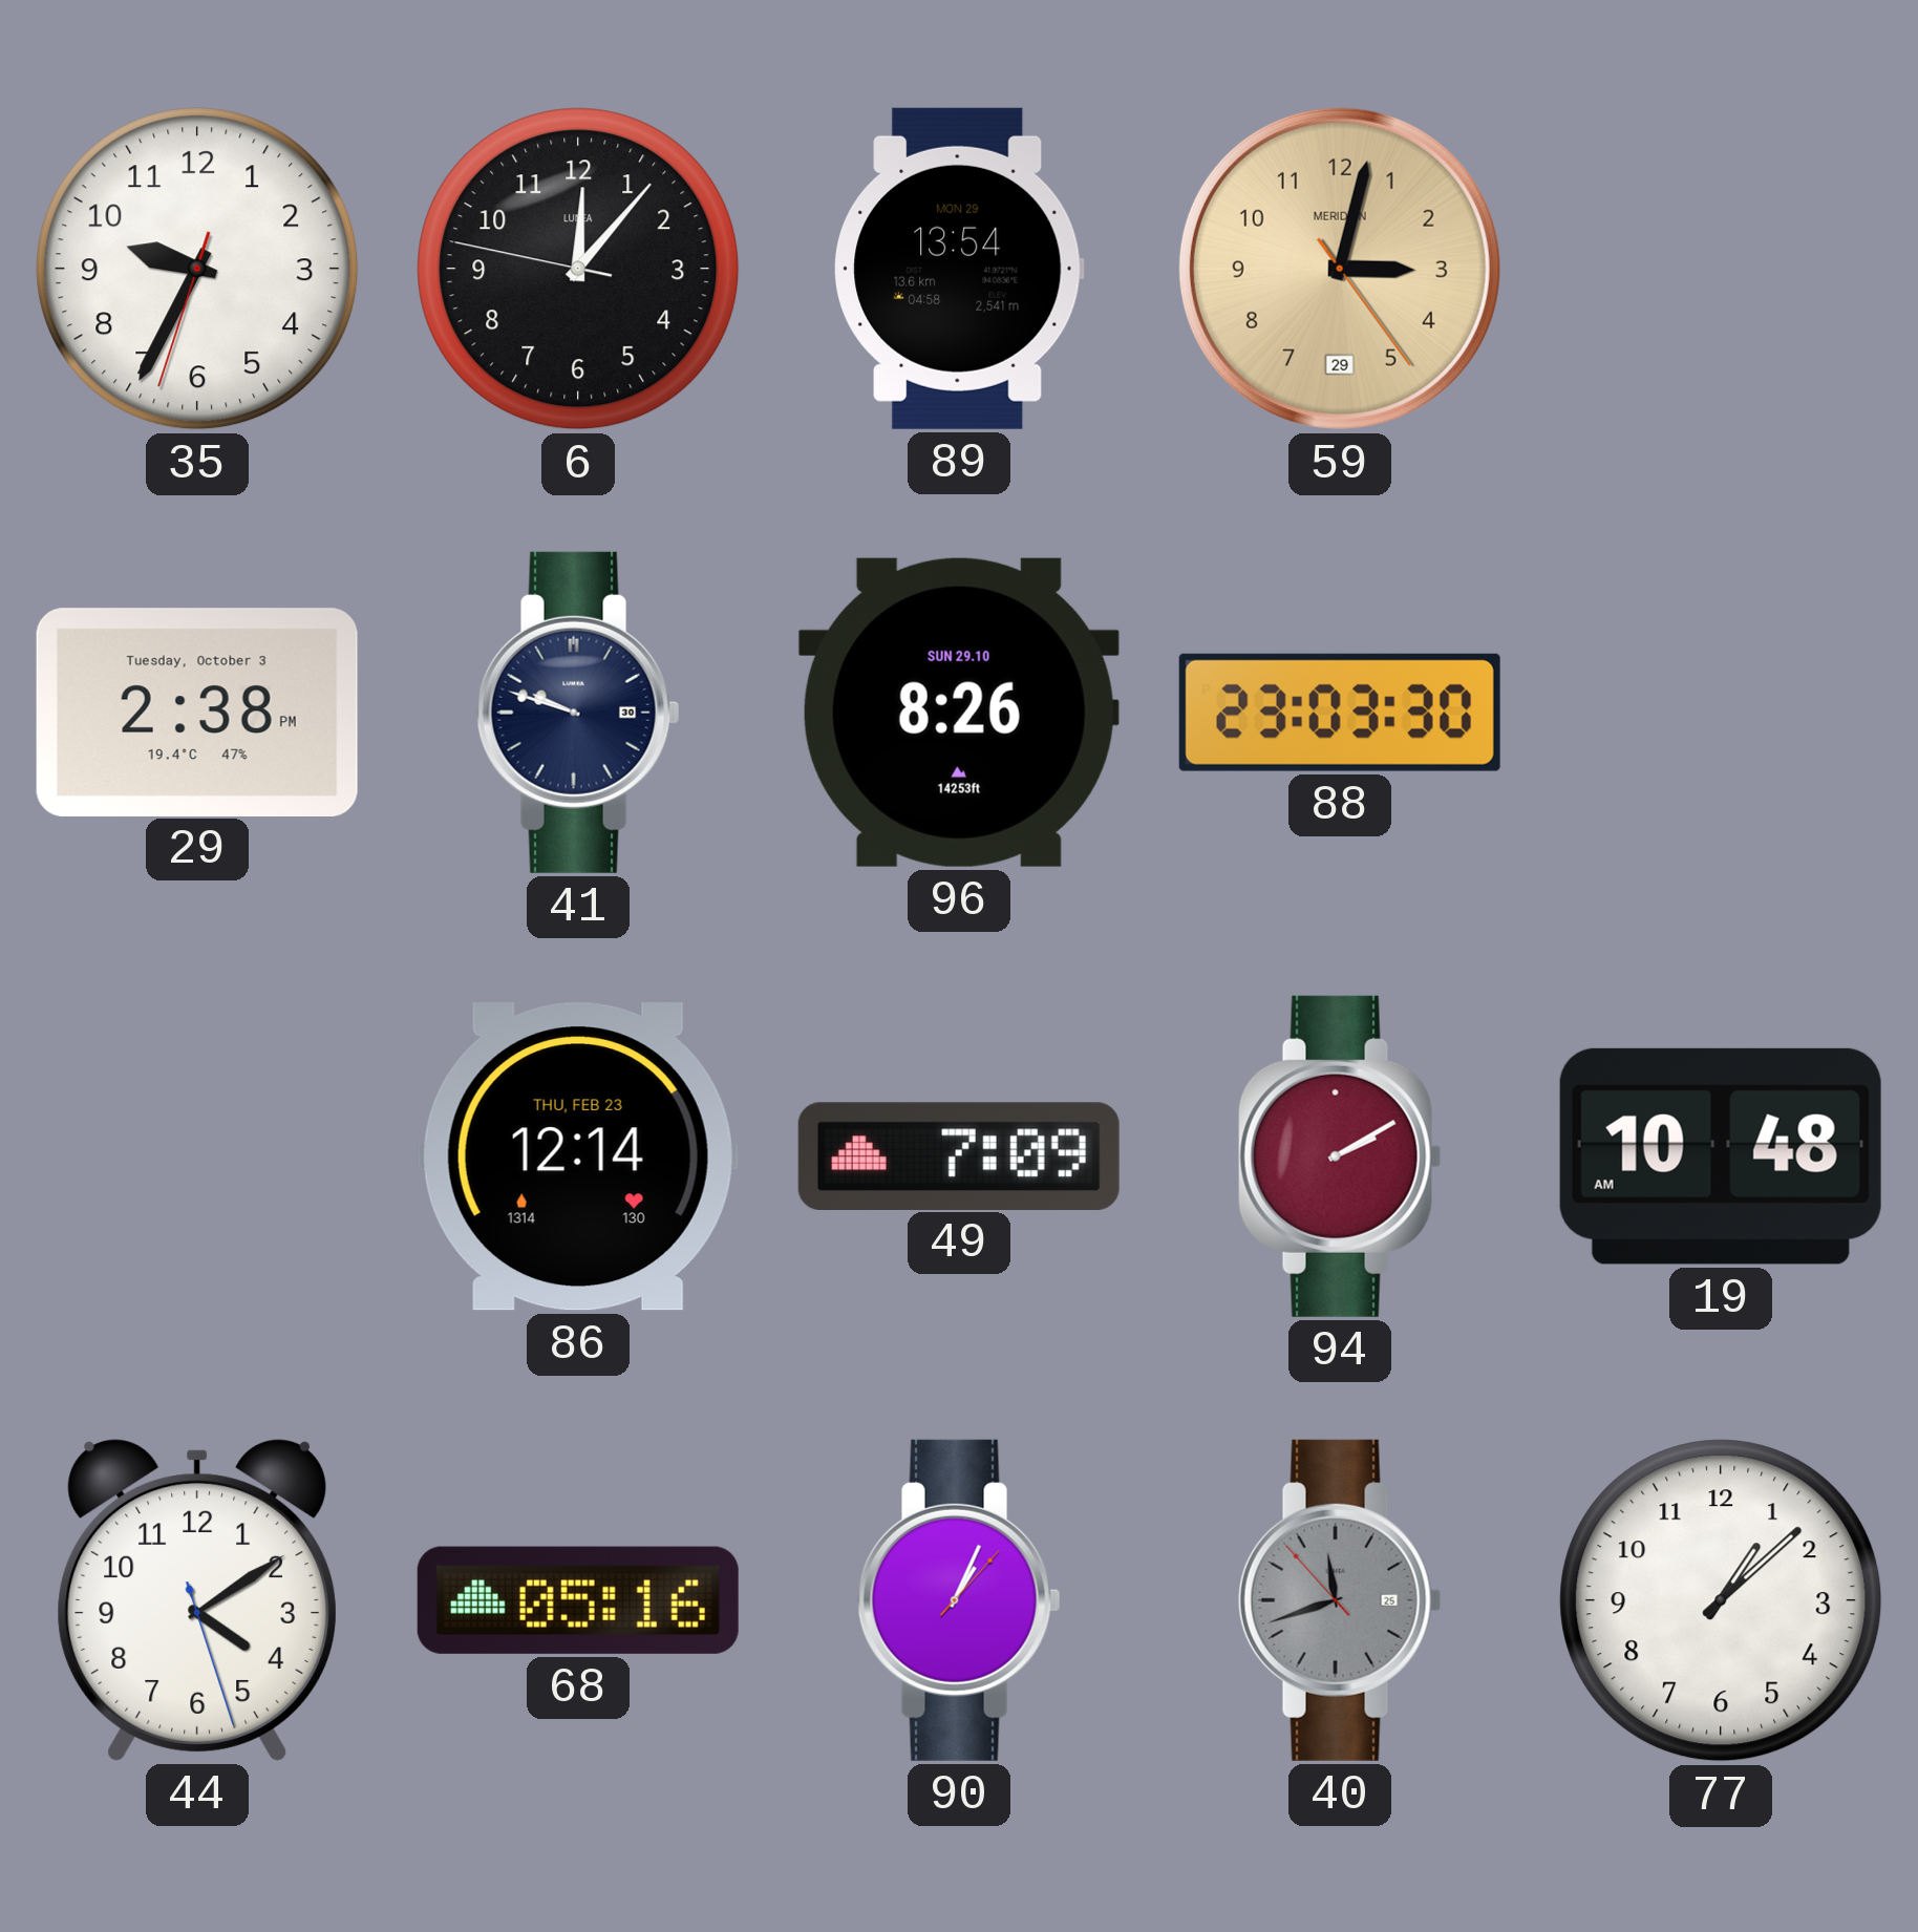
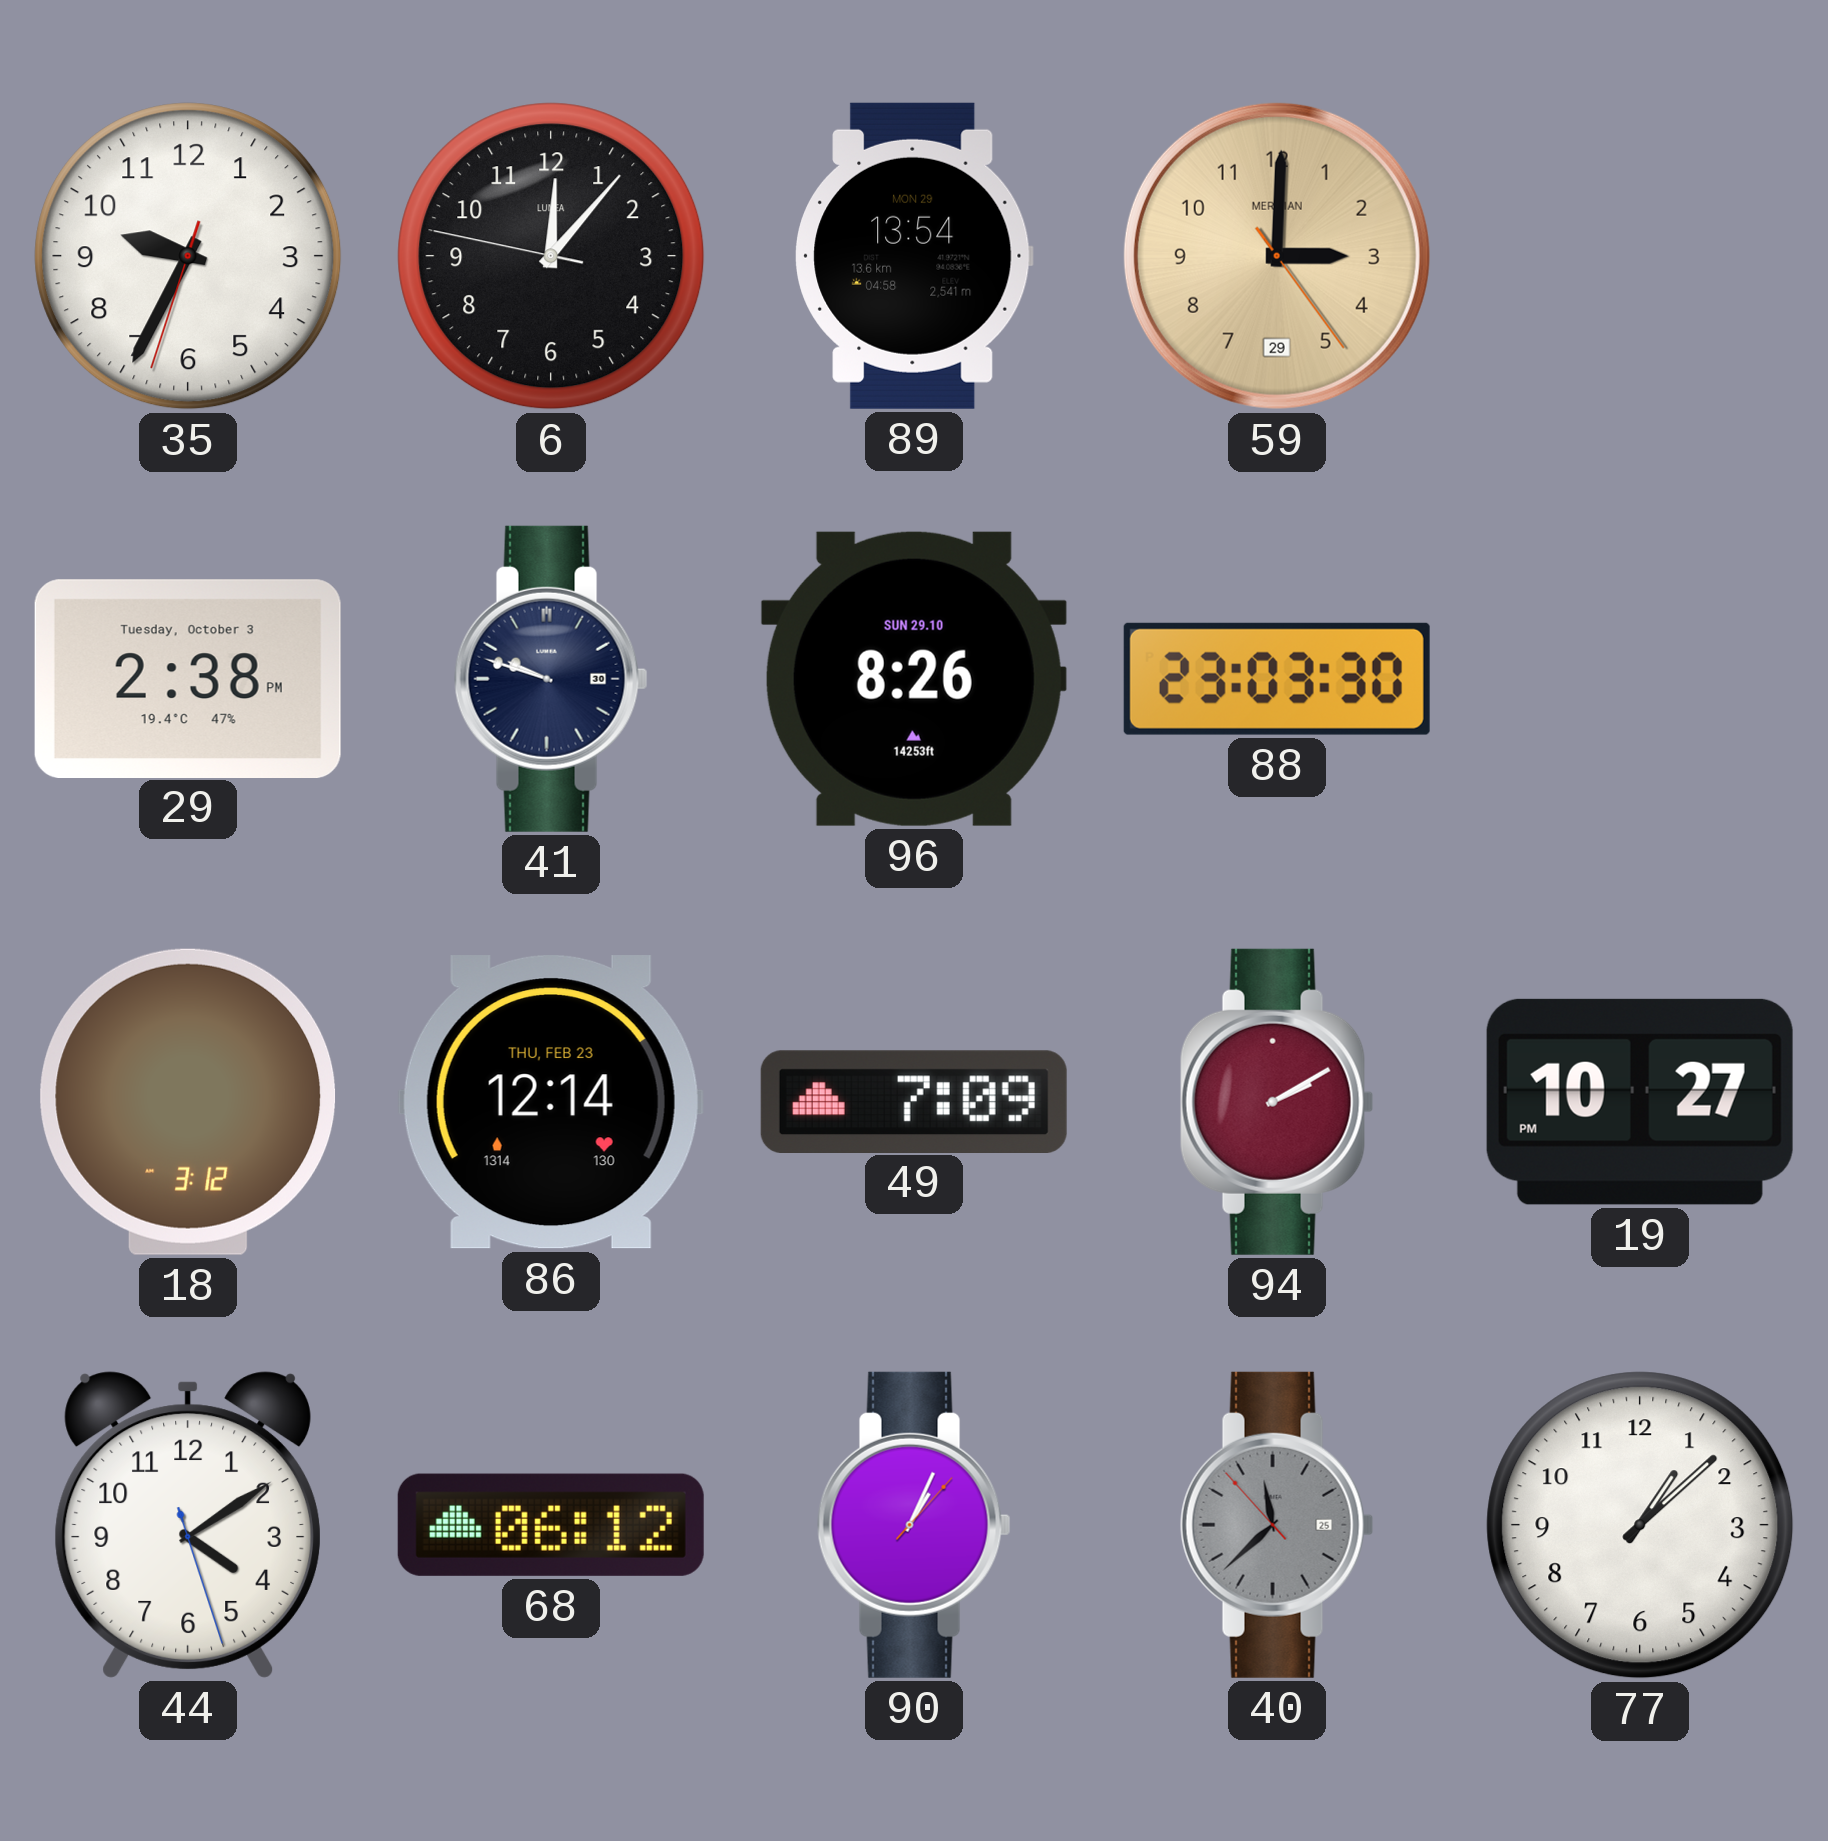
59: 3:02 -> 3:00 (1277, 256)
18: none -> 3:12 (188, 1102)
19: 10:48 -> 10:27 (1640, 1102)
68: 05:16 -> 06:12 (551, 1525)
40: 11:41 -> 11:37 (1277, 1525)
